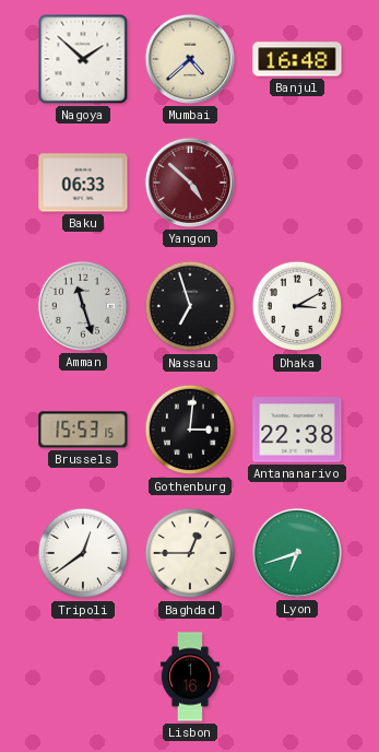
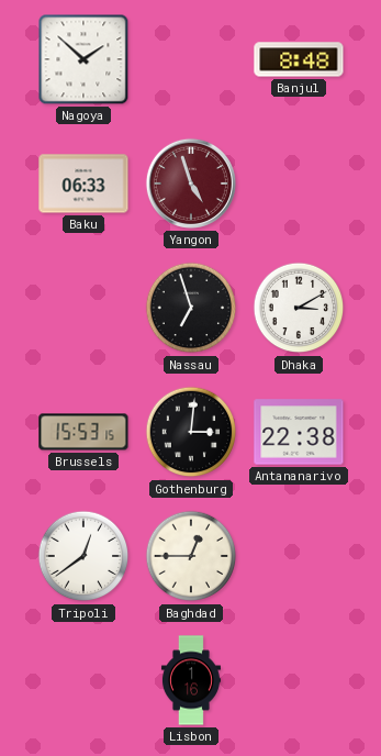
Mumbai: 4:38 -> none (190, 59)
Banjul: 16:48 -> 8:48 (299, 59)
Yangon: 4:52 -> 4:57 (191, 184)
Amman: 11:27 -> none (83, 306)
Lyon: 6:42 -> none (297, 553)
